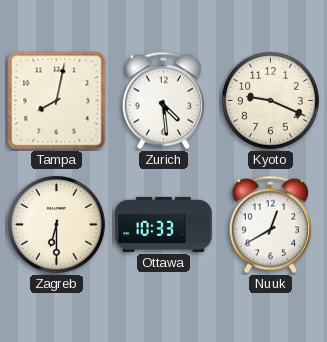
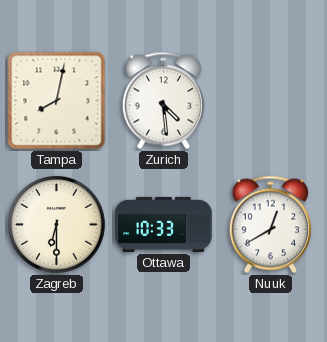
Kyoto: 9:19 -> none (271, 101)
